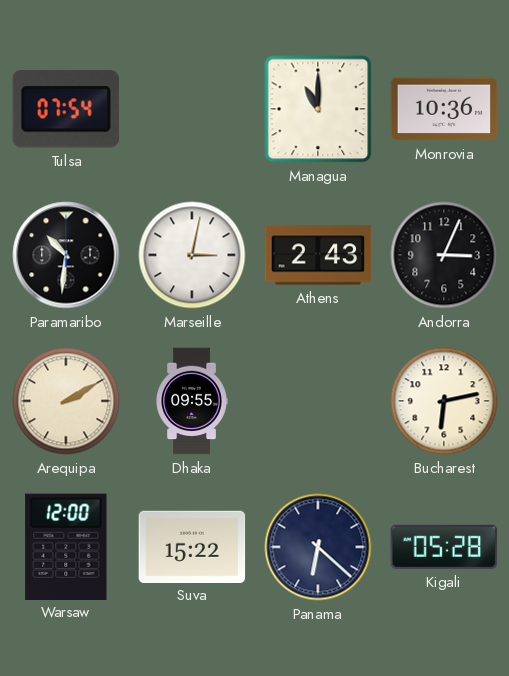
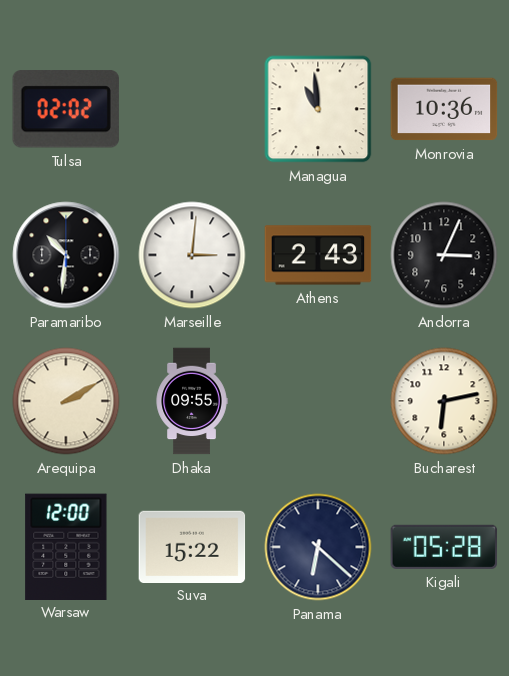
Tulsa: 07:54 -> 02:02 (66, 109)
Managua: 11:00 -> 10:59 (318, 109)
Marseille: 3:02 -> 3:01 (192, 255)
